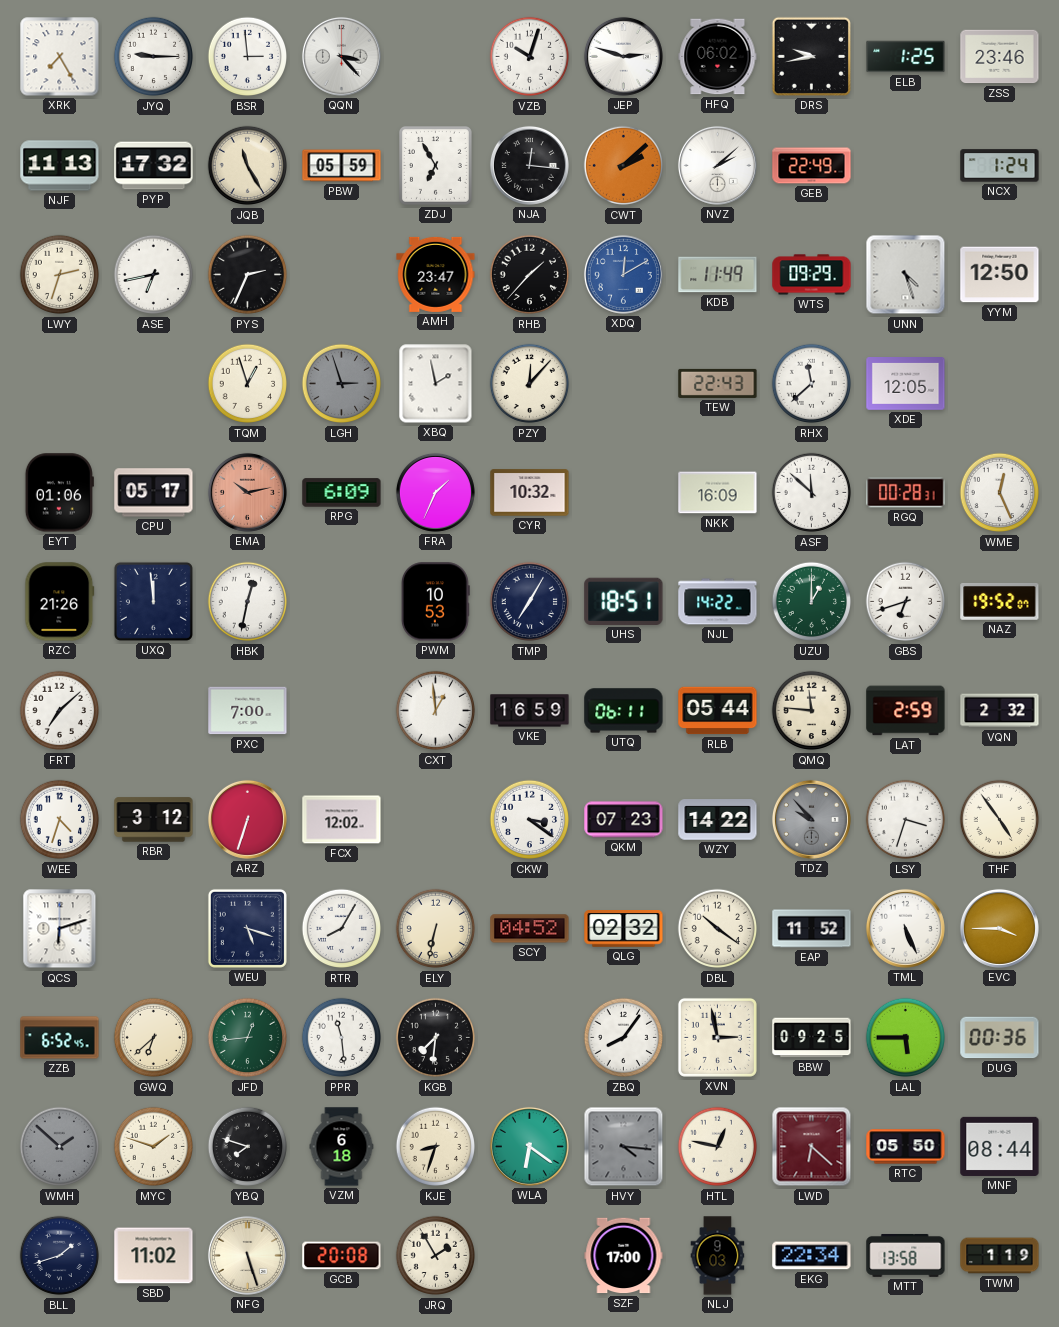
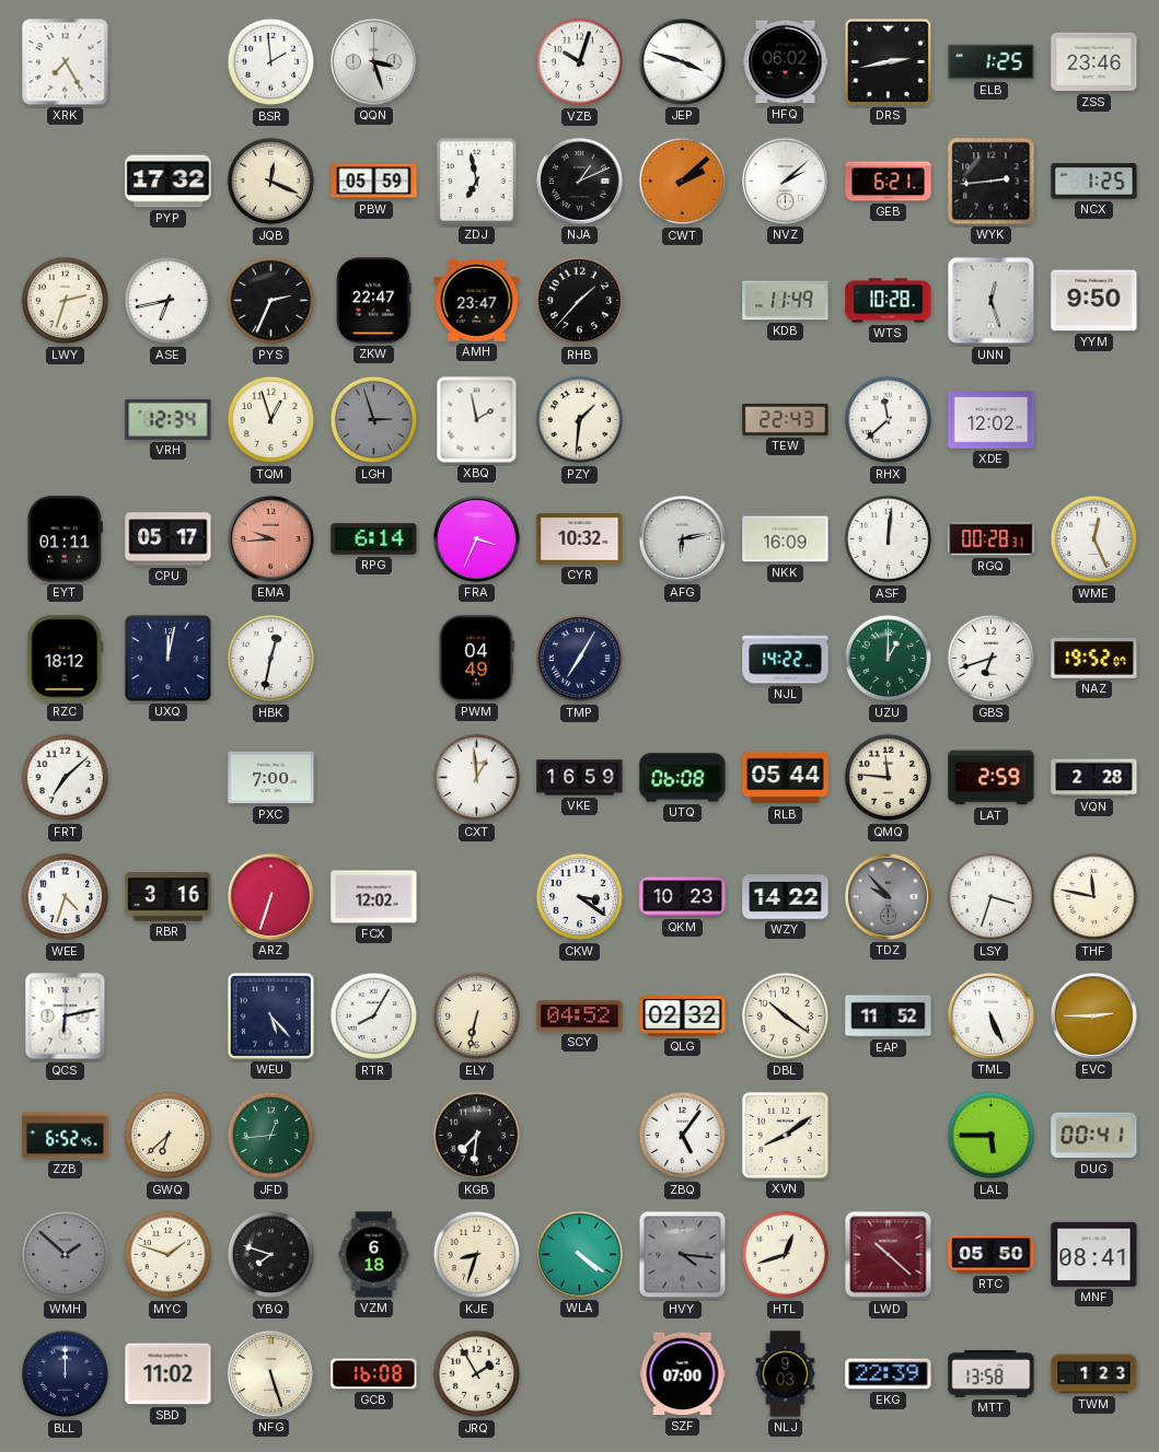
JYQ: 9:15 -> none (154, 57)
BSR: 2:59 -> 1:59 (271, 62)
QQN: 3:23 -> 3:27 (373, 61)
JEP: 2:48 -> 3:48 (682, 61)
DRS: 9:43 -> 2:43 (888, 61)
NJF: 11:13 -> none (60, 166)
JQB: 11:25 -> 12:19 (271, 182)
ZDJ: 6:55 -> 6:58 (476, 181)
NJA: 12:16 -> 1:11 (579, 181)
GEB: 22:49 -> 6:21 (889, 182)
WYK: none -> 2:44 (992, 182)
NCX: 1:24 -> 1:25 (1094, 182)
ZKW: none -> 22:47 (374, 301)
XDQ: 12:10 -> none (623, 274)
WTS: 09:29 -> 10:28 (889, 301)
UNN: 4:27 -> 12:27 (992, 301)
YYM: 12:50 -> 9:50 (1094, 301)
VRH: none -> 12:34 (169, 419)
PZY: 12:07 -> 1:31 (580, 420)
XDE: 12:05 -> 12:02 (992, 420)
EYT: 01:06 -> 01:11 (65, 539)
EMA: 10:13 -> 9:44 (270, 538)
RPG: 6:09 -> 6:14 (374, 539)
FRA: 1:34 -> 3:34 (476, 538)
AFG: none -> 6:13 (682, 538)
ASF: 11:52 -> 12:01 (889, 539)
RZC: 21:26 -> 18:12 (66, 659)
UXQ: 11:59 -> 12:02 (167, 658)
PWM: 10:53 -> 04:49 (476, 659)
UHS: 18:51 -> none (624, 601)
UTQ: 06:11 -> 06:08 (683, 778)
VQN: 2:32 -> 2:28 (1094, 778)
RBR: 3:12 -> 3:16 (169, 897)
QKM: 07:23 -> 10:23 (683, 897)
THF: 4:54 -> 11:47 (1094, 897)
QCS: 6:12 -> 6:13 (66, 1017)
WEU: 5:18 -> 5:23 (270, 1015)
EVC: 3:45 -> 2:45 (1093, 1015)
PPR: 11:29 -> none (342, 1038)
ZBQ: 8:06 -> 5:06 (683, 1136)
XVN: 2:58 -> 8:09 (785, 1135)
BBW: 09:25 -> none (812, 1038)
DUG: 00:36 -> 00:41 (1094, 1136)
WLA: 6:21 -> 4:21 (579, 1254)
HTL: 12:47 -> 12:42 (786, 1255)
LWD: 6:22 -> 10:22 (889, 1255)
MNF: 08:44 -> 08:41 (1094, 1254)
BLL: 1:42 -> 12:00 (66, 1374)
GCB: 20:08 -> 16:08 (374, 1374)
SZF: 17:00 -> 07:00 (683, 1374)
EKG: 22:34 -> 22:39 (889, 1374)
TWM: 1:19 -> 1:23 (1094, 1374)
